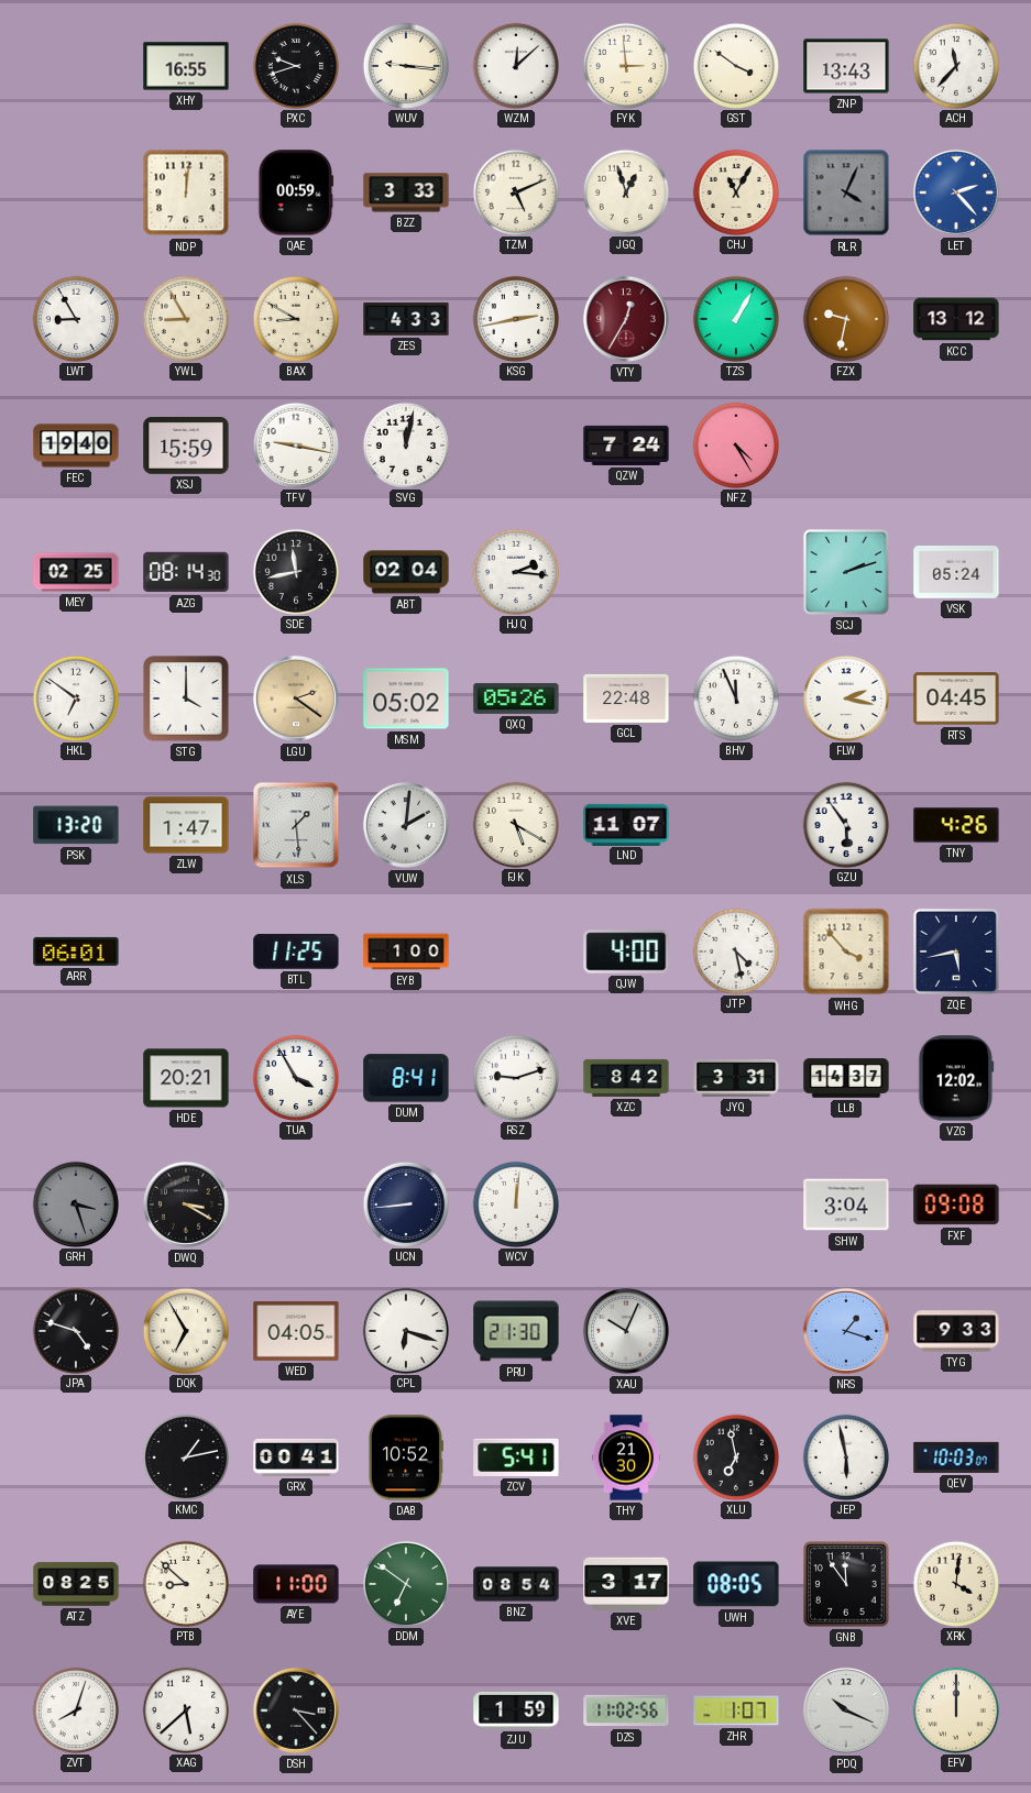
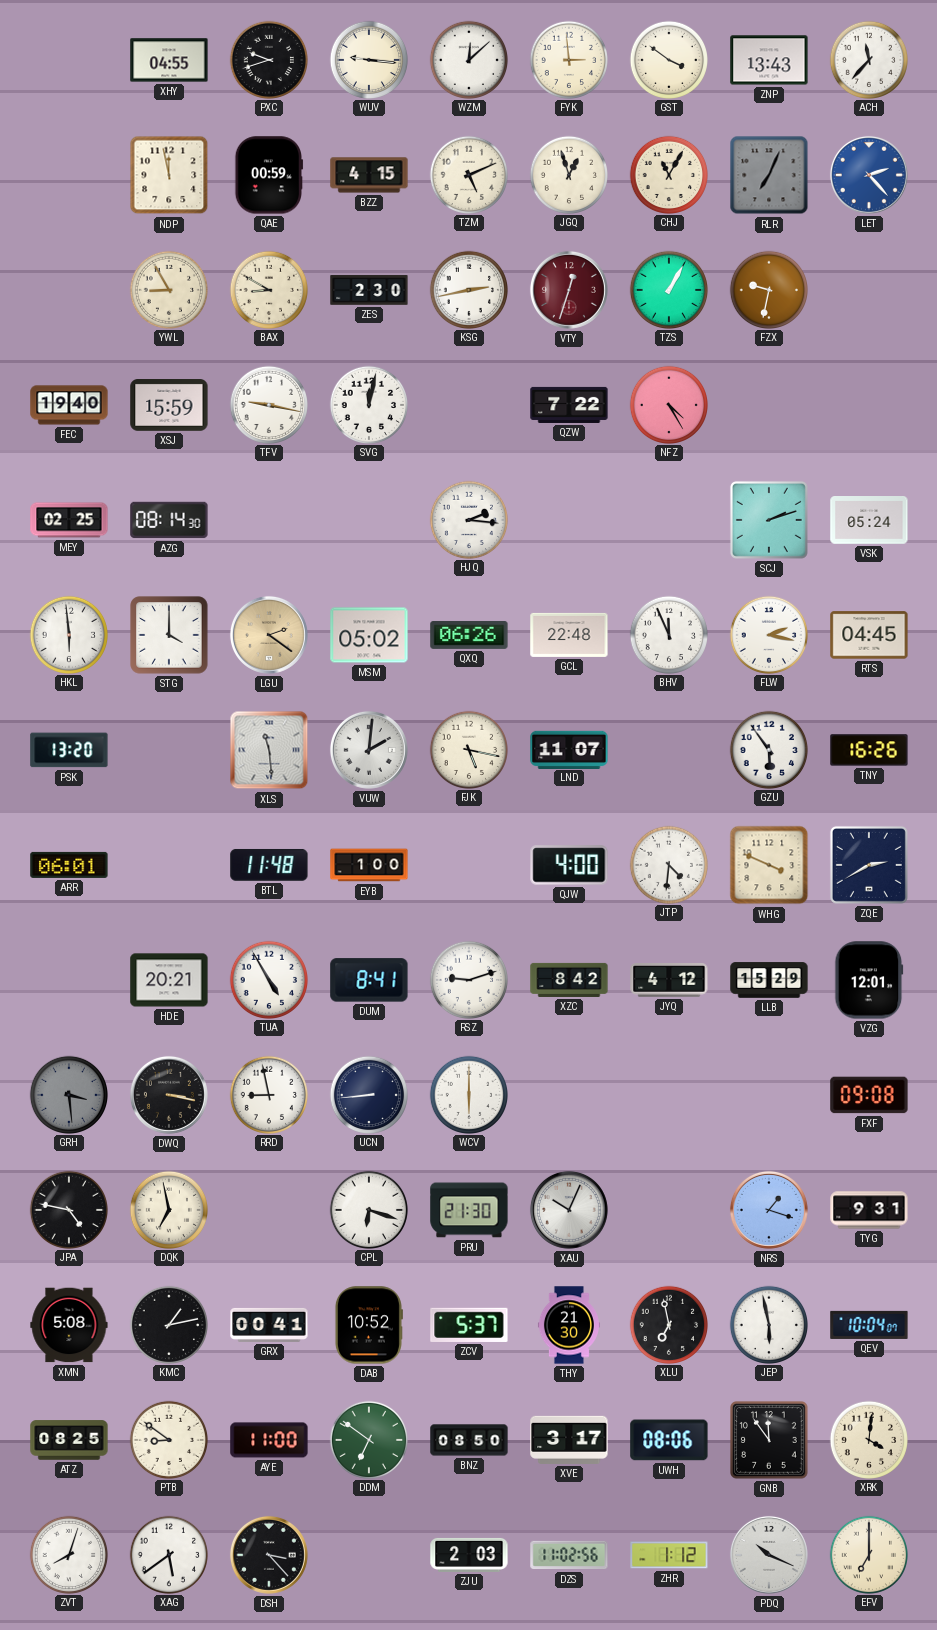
XHY: 16:55 -> 04:55 (169, 60)
NDP: 12:01 -> 11:58 (169, 175)
BZZ: 3:33 -> 4:15 (369, 175)
RLR: 4:04 -> 7:04 (769, 175)
LWT: 8:55 -> none (75, 318)
ZES: 4:33 -> 2:30 (369, 290)
VTY: 12:35 -> 12:33 (569, 290)
KCC: 13:12 -> none (956, 319)
QZW: 7:24 -> 7:22 (569, 405)
SDE: 11:43 -> none (295, 571)
ABT: 02:04 -> none (406, 572)
HKL: 6:51 -> 5:59 (68, 634)
QXQ: 05:26 -> 06:26 (469, 635)
ZLW: 1:47 -> none (186, 825)
XLS: 1:29 -> 11:29 (269, 750)
FJK: 5:20 -> 5:17 (468, 749)
TNY: 4:26 -> 16:26 (869, 750)
BTL: 11:25 -> 11:48 (269, 865)
JTP: 4:28 -> 4:31 (668, 864)
WHG: 3:53 -> 3:49 (769, 865)
ZQE: 5:43 -> 2:40 (869, 865)
TUA: 3:55 -> 4:55 (268, 979)
JYQ: 3:31 -> 4:12 (669, 981)
LLB: 14:37 -> 15:29 (769, 980)
VZG: 12:02 -> 12:01 (869, 980)
GRH: 3:27 -> 3:29 (68, 1094)
DWQ: 3:20 -> 3:17 (169, 1095)
RRD: none -> 8:58 (268, 1094)
WCV: 12:01 -> 6:00 (468, 1094)
SHW: 3:04 -> none (846, 1204)
JPA: 4:48 -> 4:47 (68, 1209)
DQK: 6:55 -> 6:58 (168, 1209)
WED: 04:05 -> none (296, 1331)
TYG: 9:33 -> 9:31 (869, 1210)
XMN: none -> 5:08 (69, 1325)
ZCV: 5:41 -> 5:37 (469, 1325)
QEV: 10:03 -> 10:04 (869, 1325)
PTB: 8:52 -> 8:51 (168, 1439)
BNZ: 08:54 -> 08:50 (469, 1440)
UWH: 08:05 -> 08:06 (669, 1440)
XAG: 5:38 -> 5:39 (168, 1554)
ZJU: 1:59 -> 2:03 (469, 1555)
ZHR: 1:07 -> 1:12 (669, 1555)
EFV: 12:00 -> 7:00 (868, 1554)
